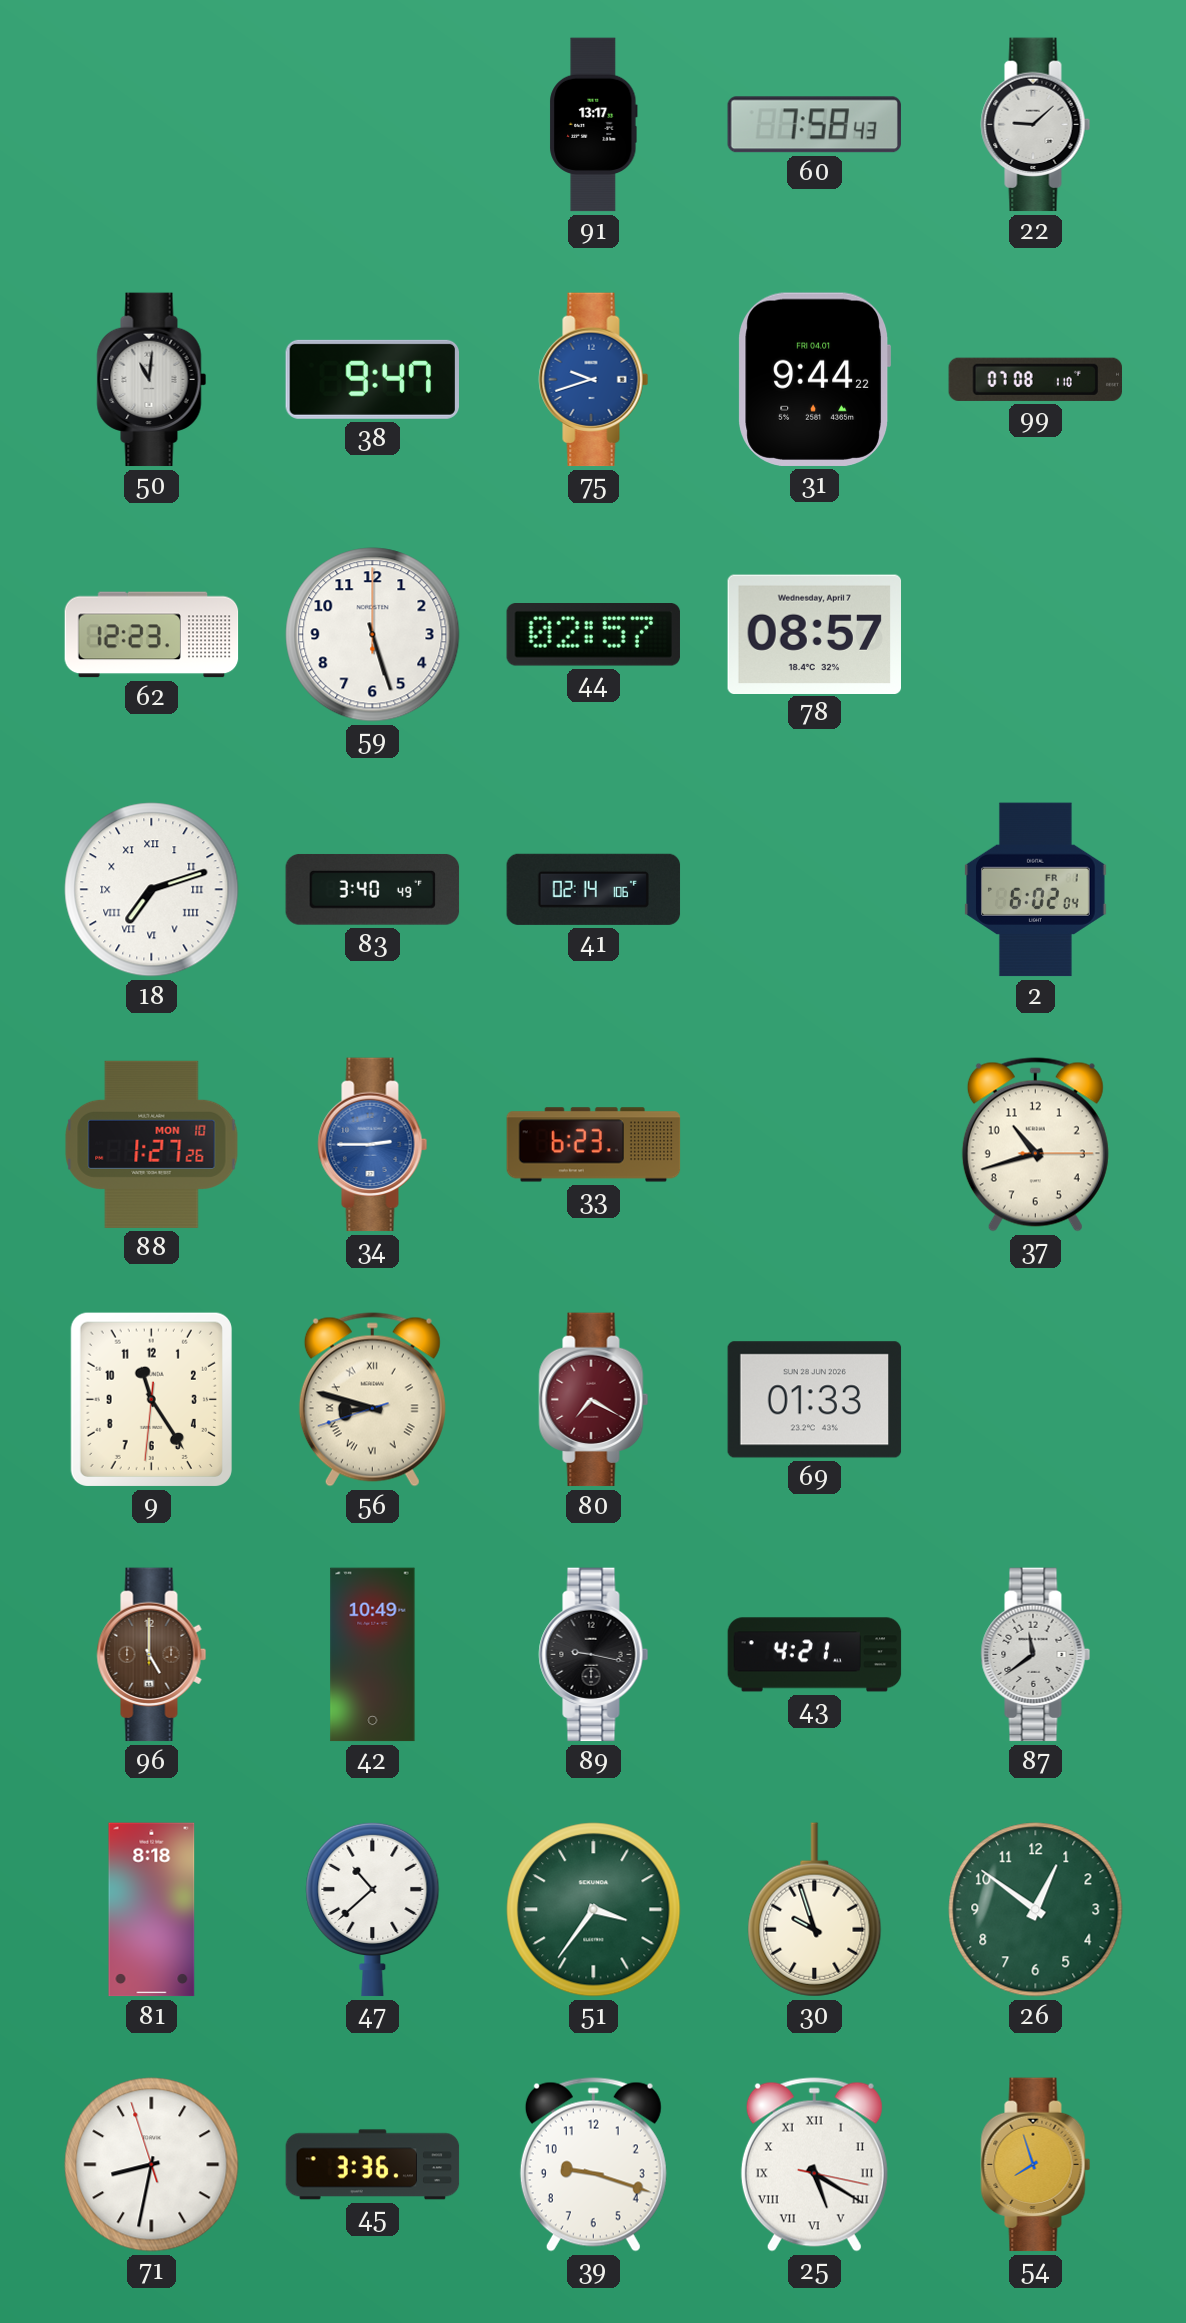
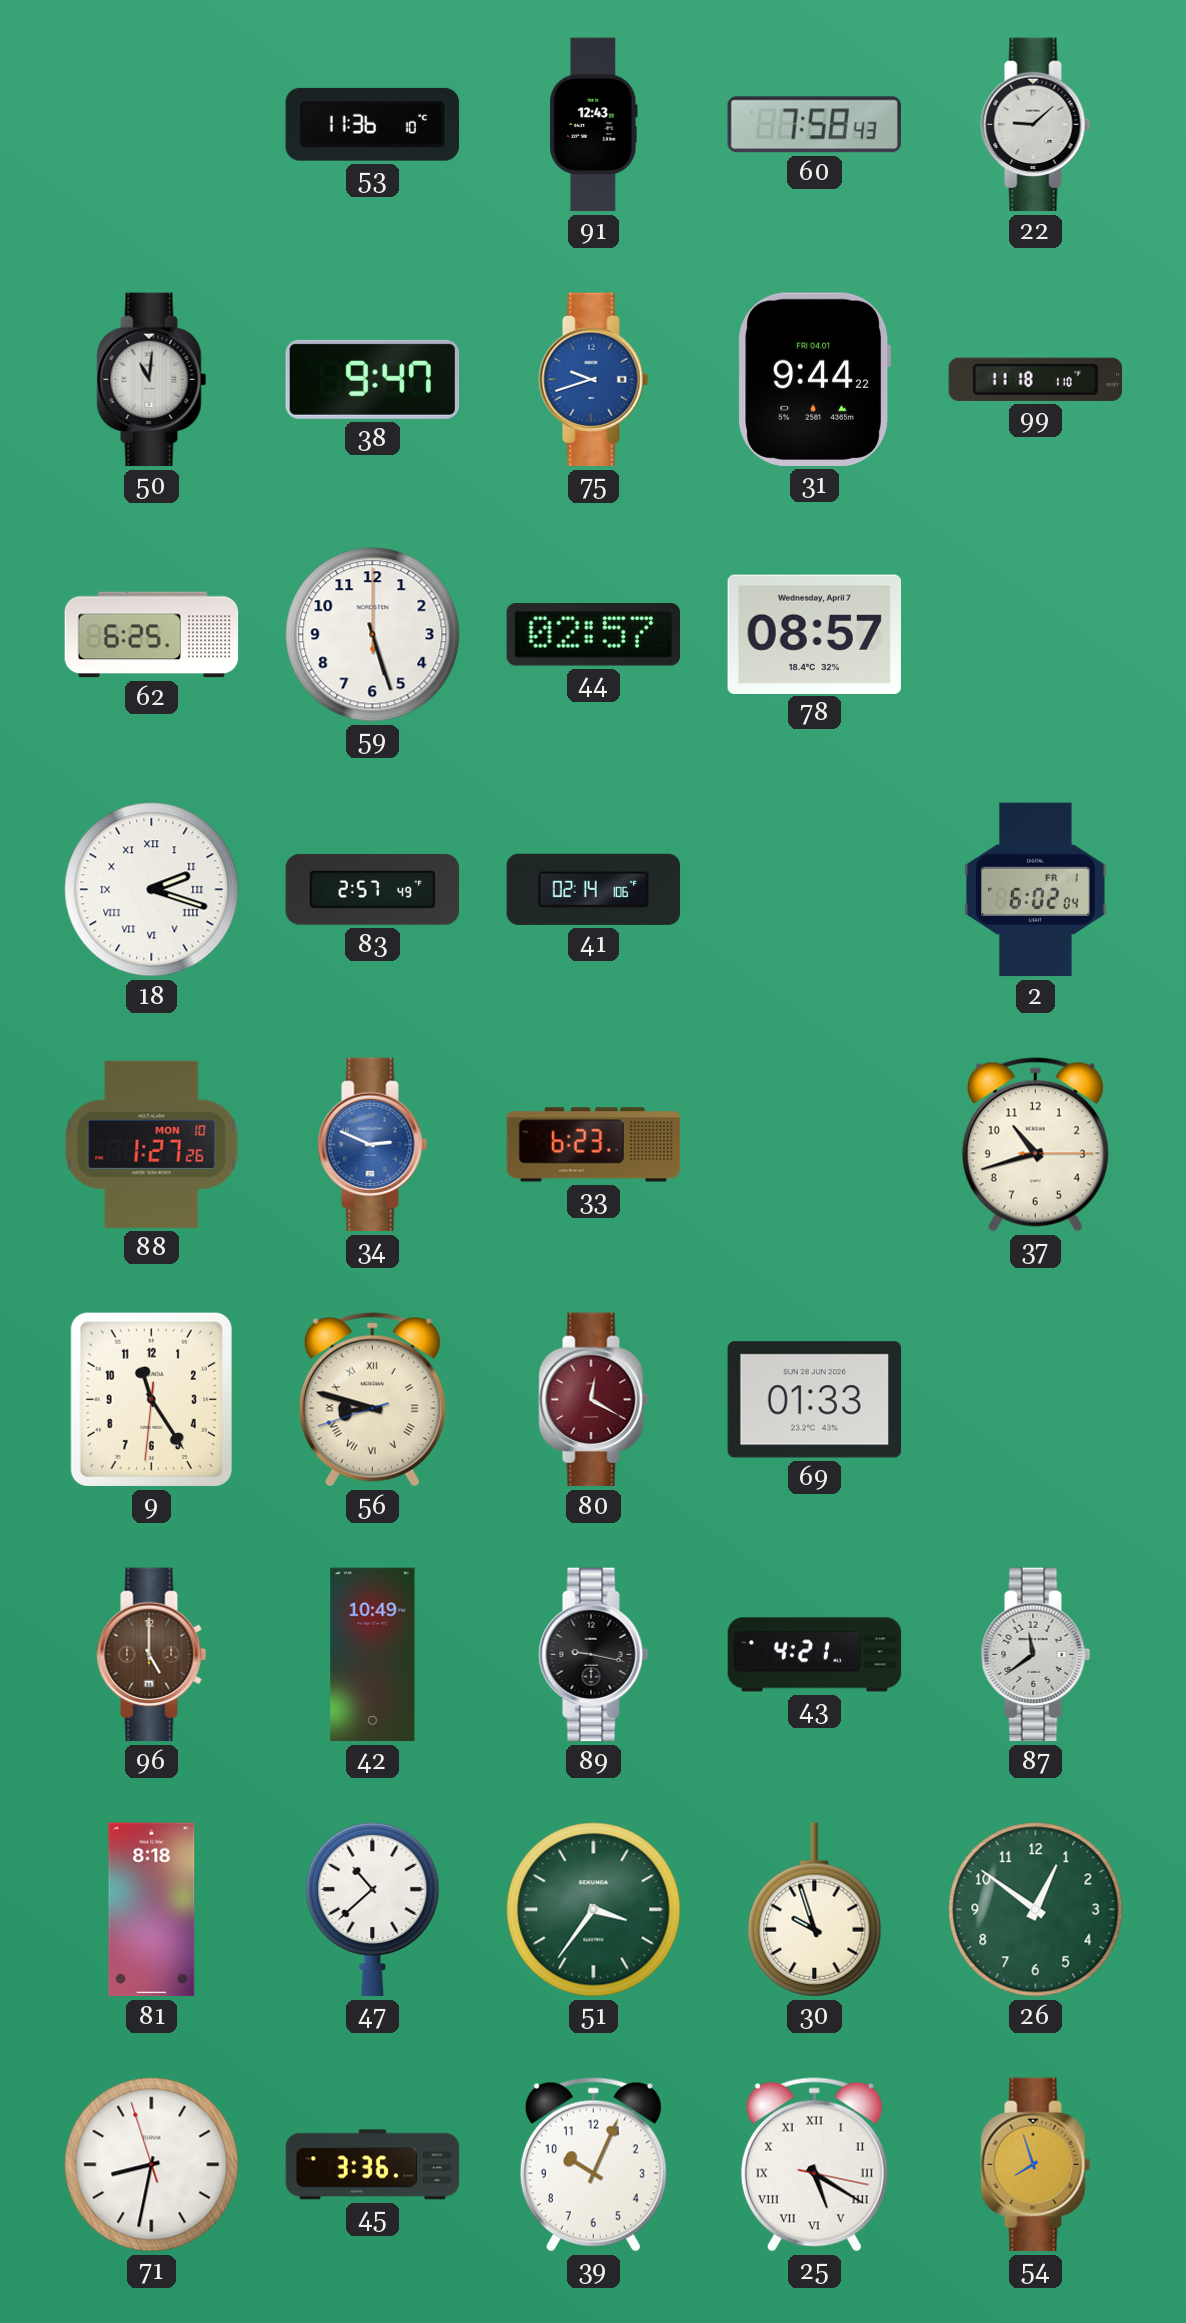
53: none -> 11:36 (372, 124)
91: 13:17 -> 12:43 (594, 125)
99: 07:08 -> 11:18 (1035, 379)
62: 12:23 -> 6:25 (152, 635)
18: 7:12 -> 2:18 (152, 890)
83: 3:40 -> 2:57 (373, 889)
34: 2:45 -> 2:49 (373, 1145)
80: 7:20 -> 12:20 (594, 1400)
39: 9:18 -> 10:04 (593, 2165)
